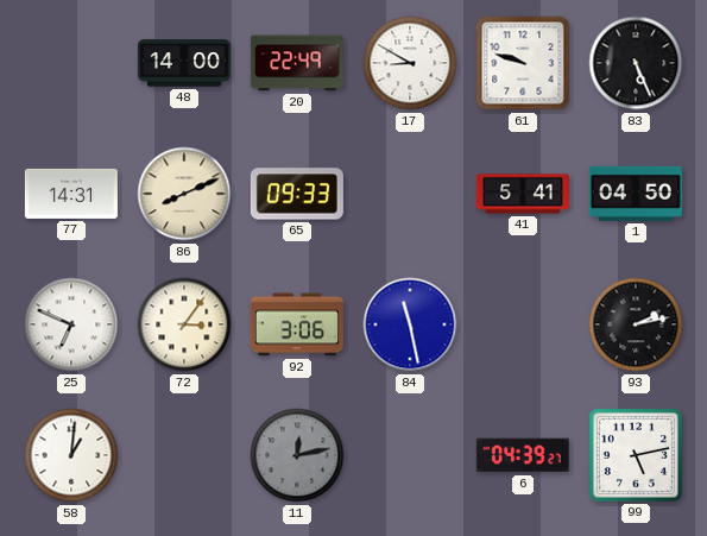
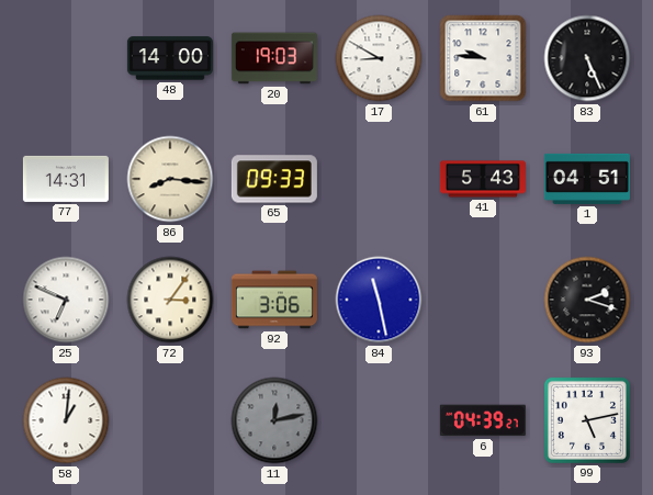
20: 22:49 -> 19:03 (274, 58)
61: 9:48 -> 9:46 (483, 58)
86: 8:11 -> 8:16 (170, 179)
41: 5:41 -> 5:43 (483, 179)
1: 04:50 -> 04:51 (587, 179)
93: 2:13 -> 2:18 (587, 300)
